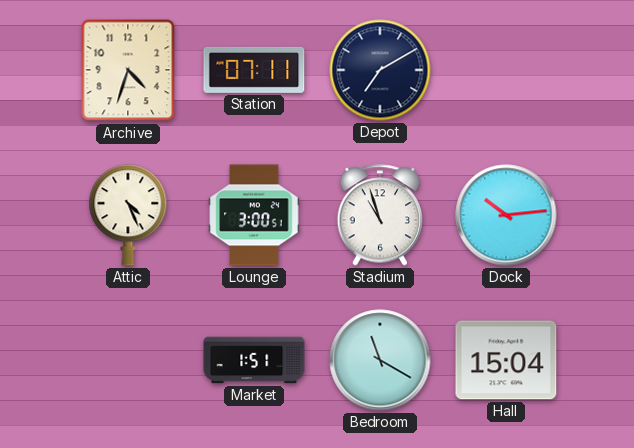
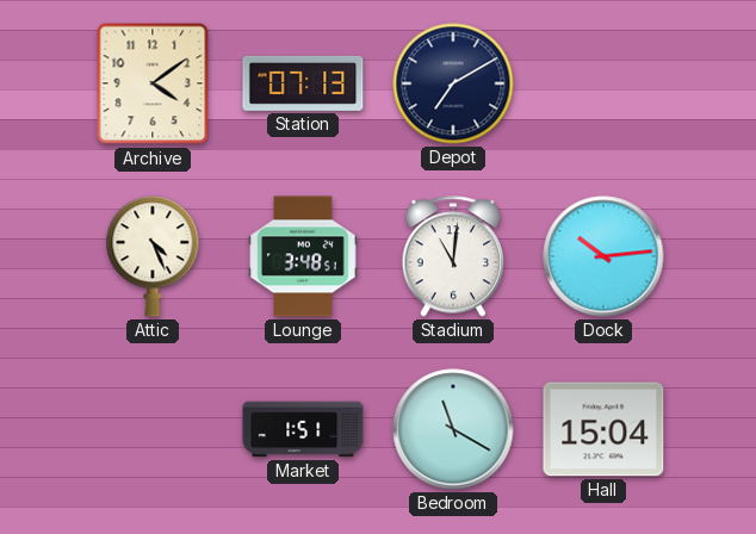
Archive: 4:33 -> 4:09 (153, 83)
Station: 07:11 -> 07:13 (303, 83)
Lounge: 3:00 -> 3:48 (303, 256)
Stadium: 10:57 -> 11:01 (453, 256)
